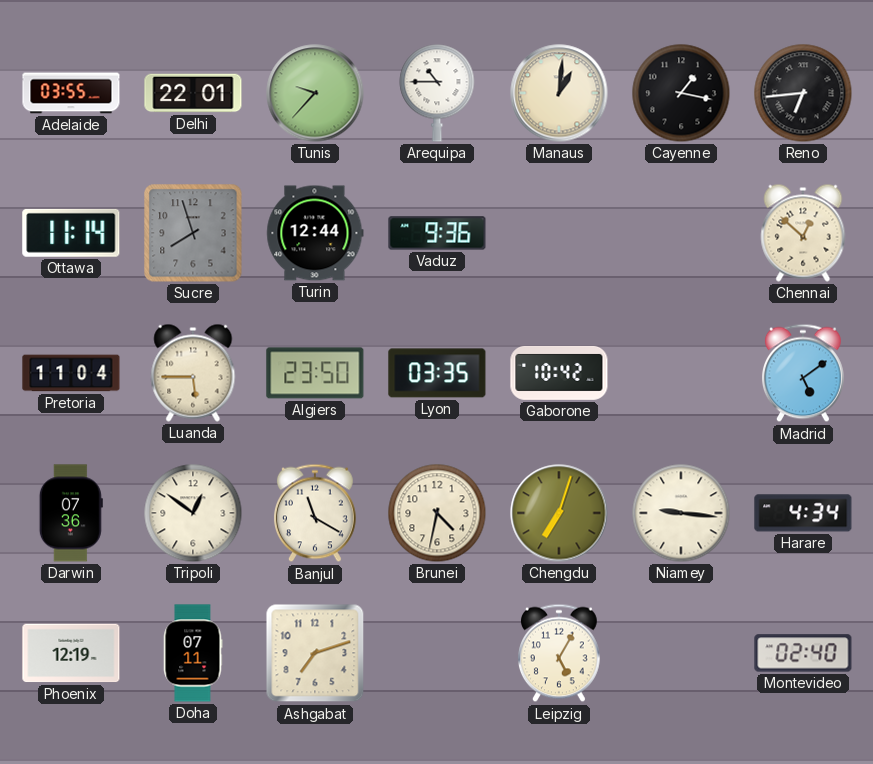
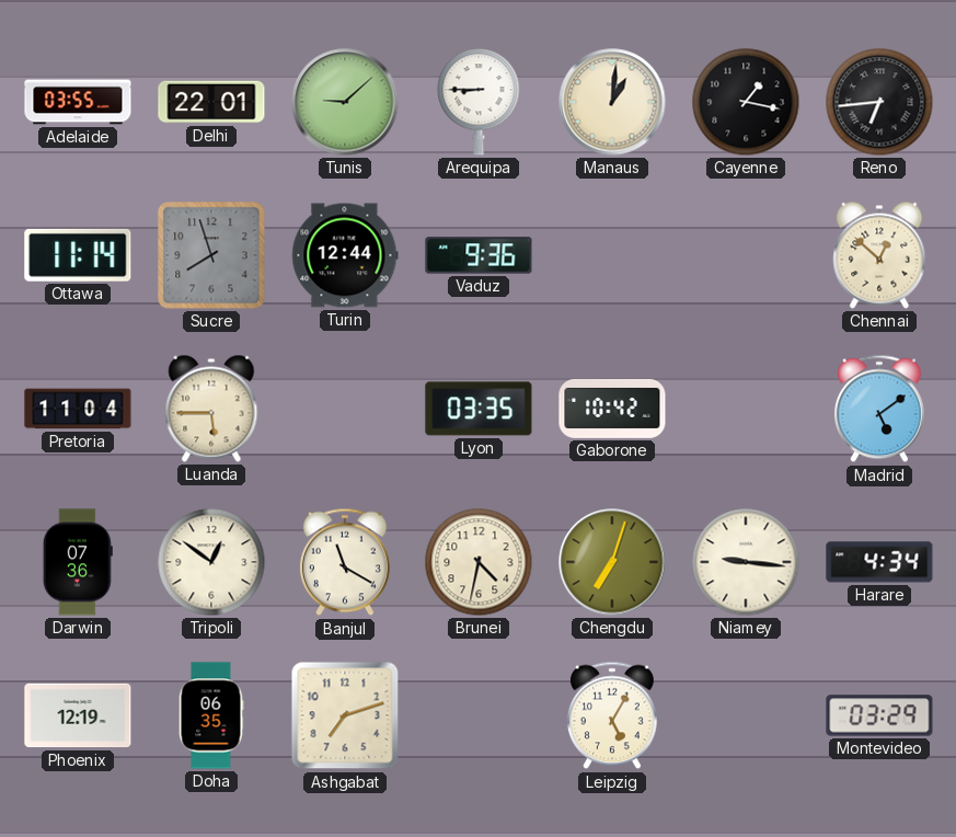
Tunis: 9:37 -> 9:08 (345, 102)
Arequipa: 10:45 -> 8:45 (479, 102)
Algiers: 23:50 -> none (315, 373)
Doha: 07:11 -> 06:35 (211, 715)
Montevideo: 02:40 -> 03:29 (879, 715)
